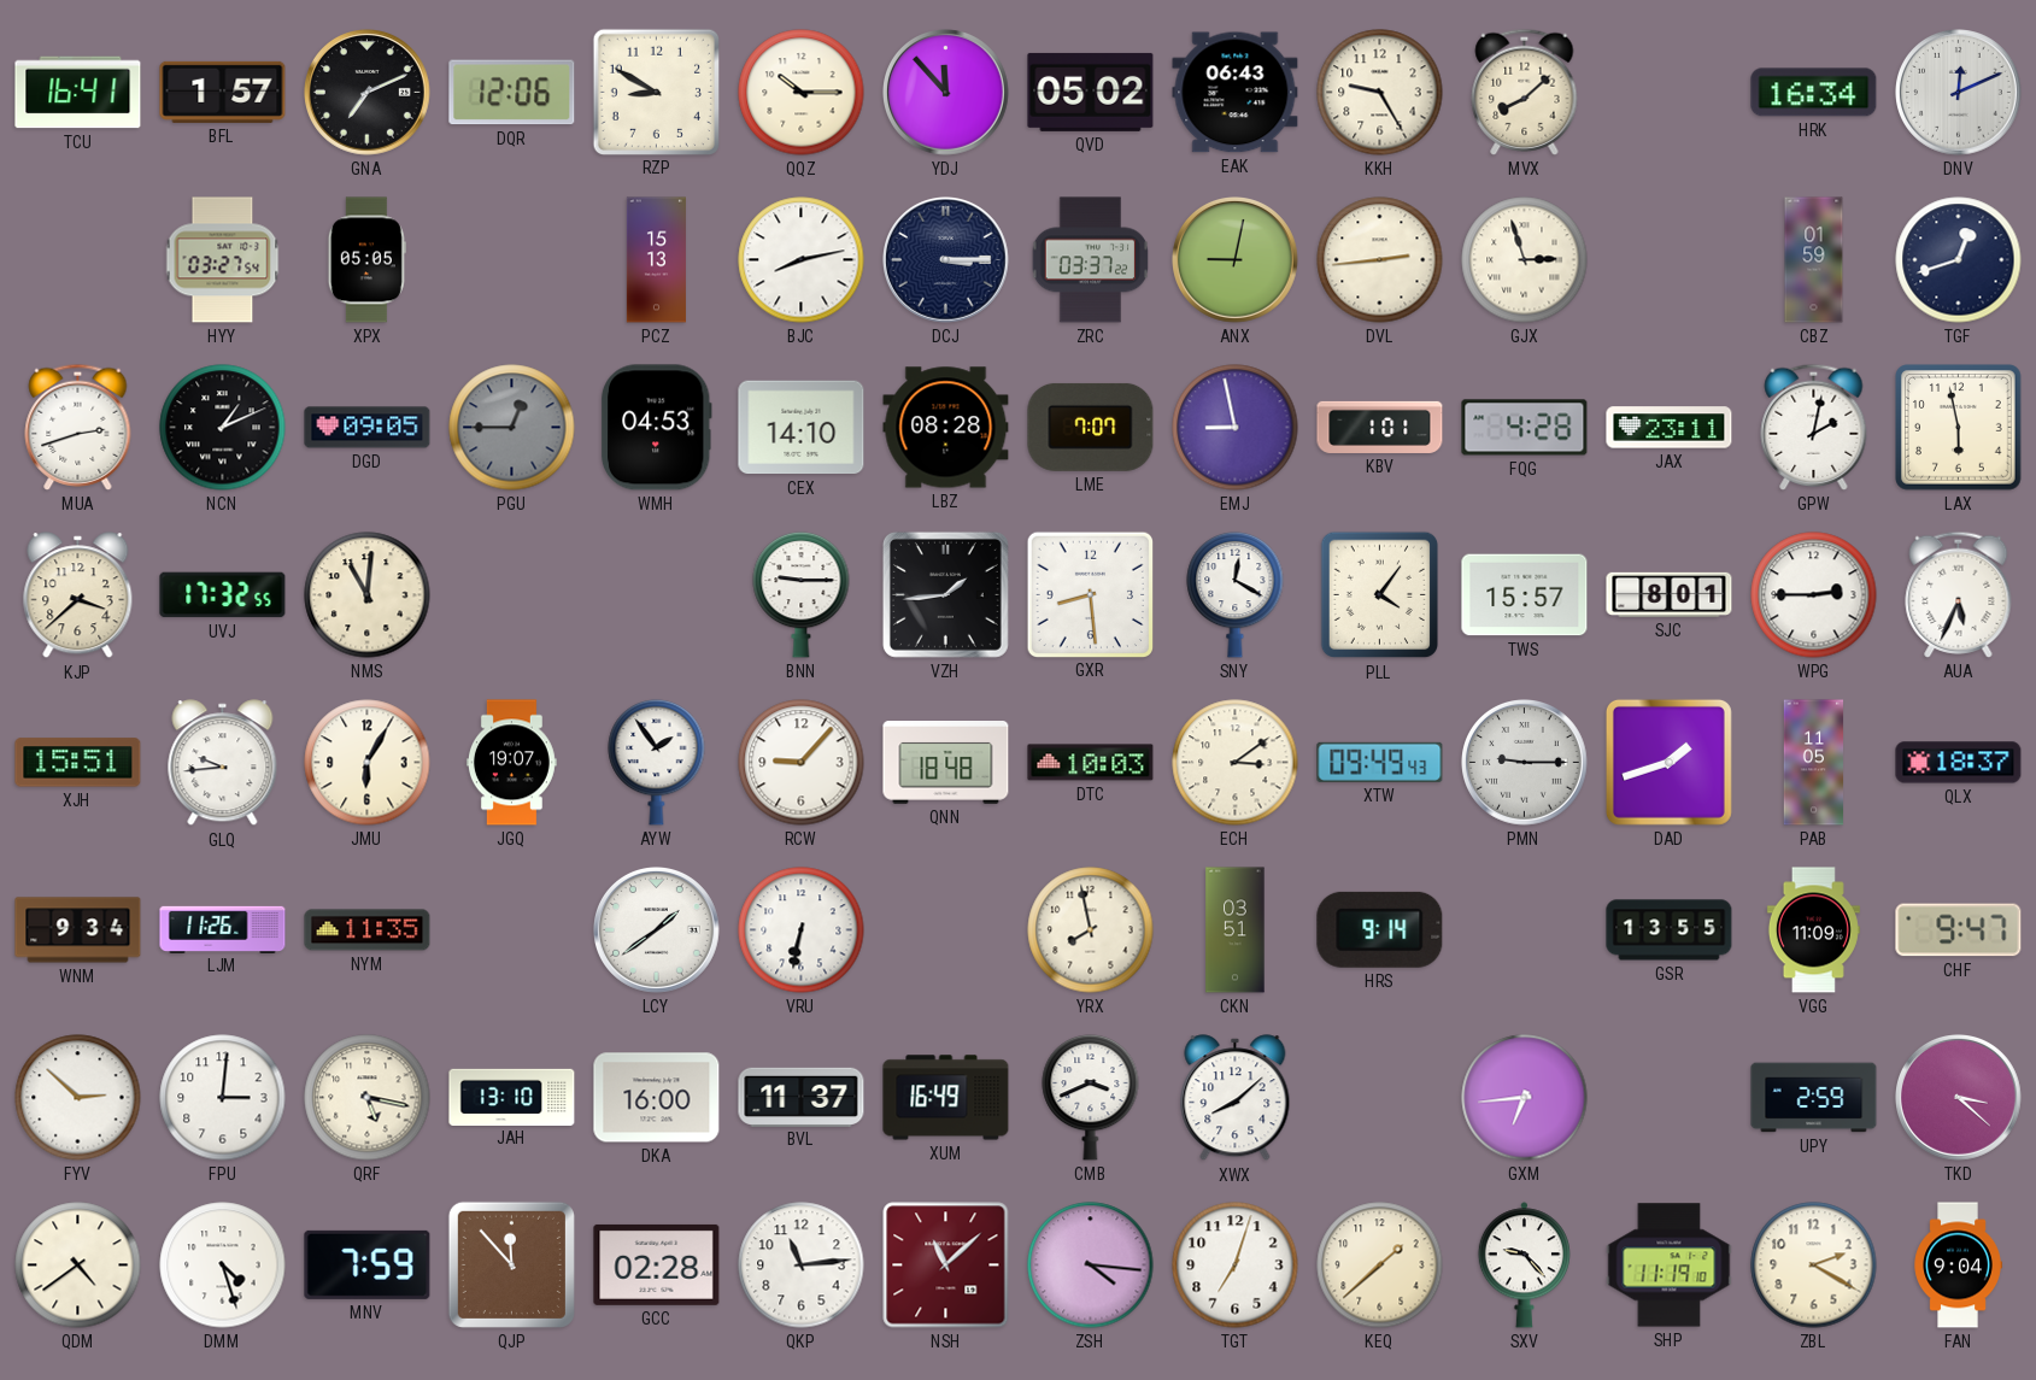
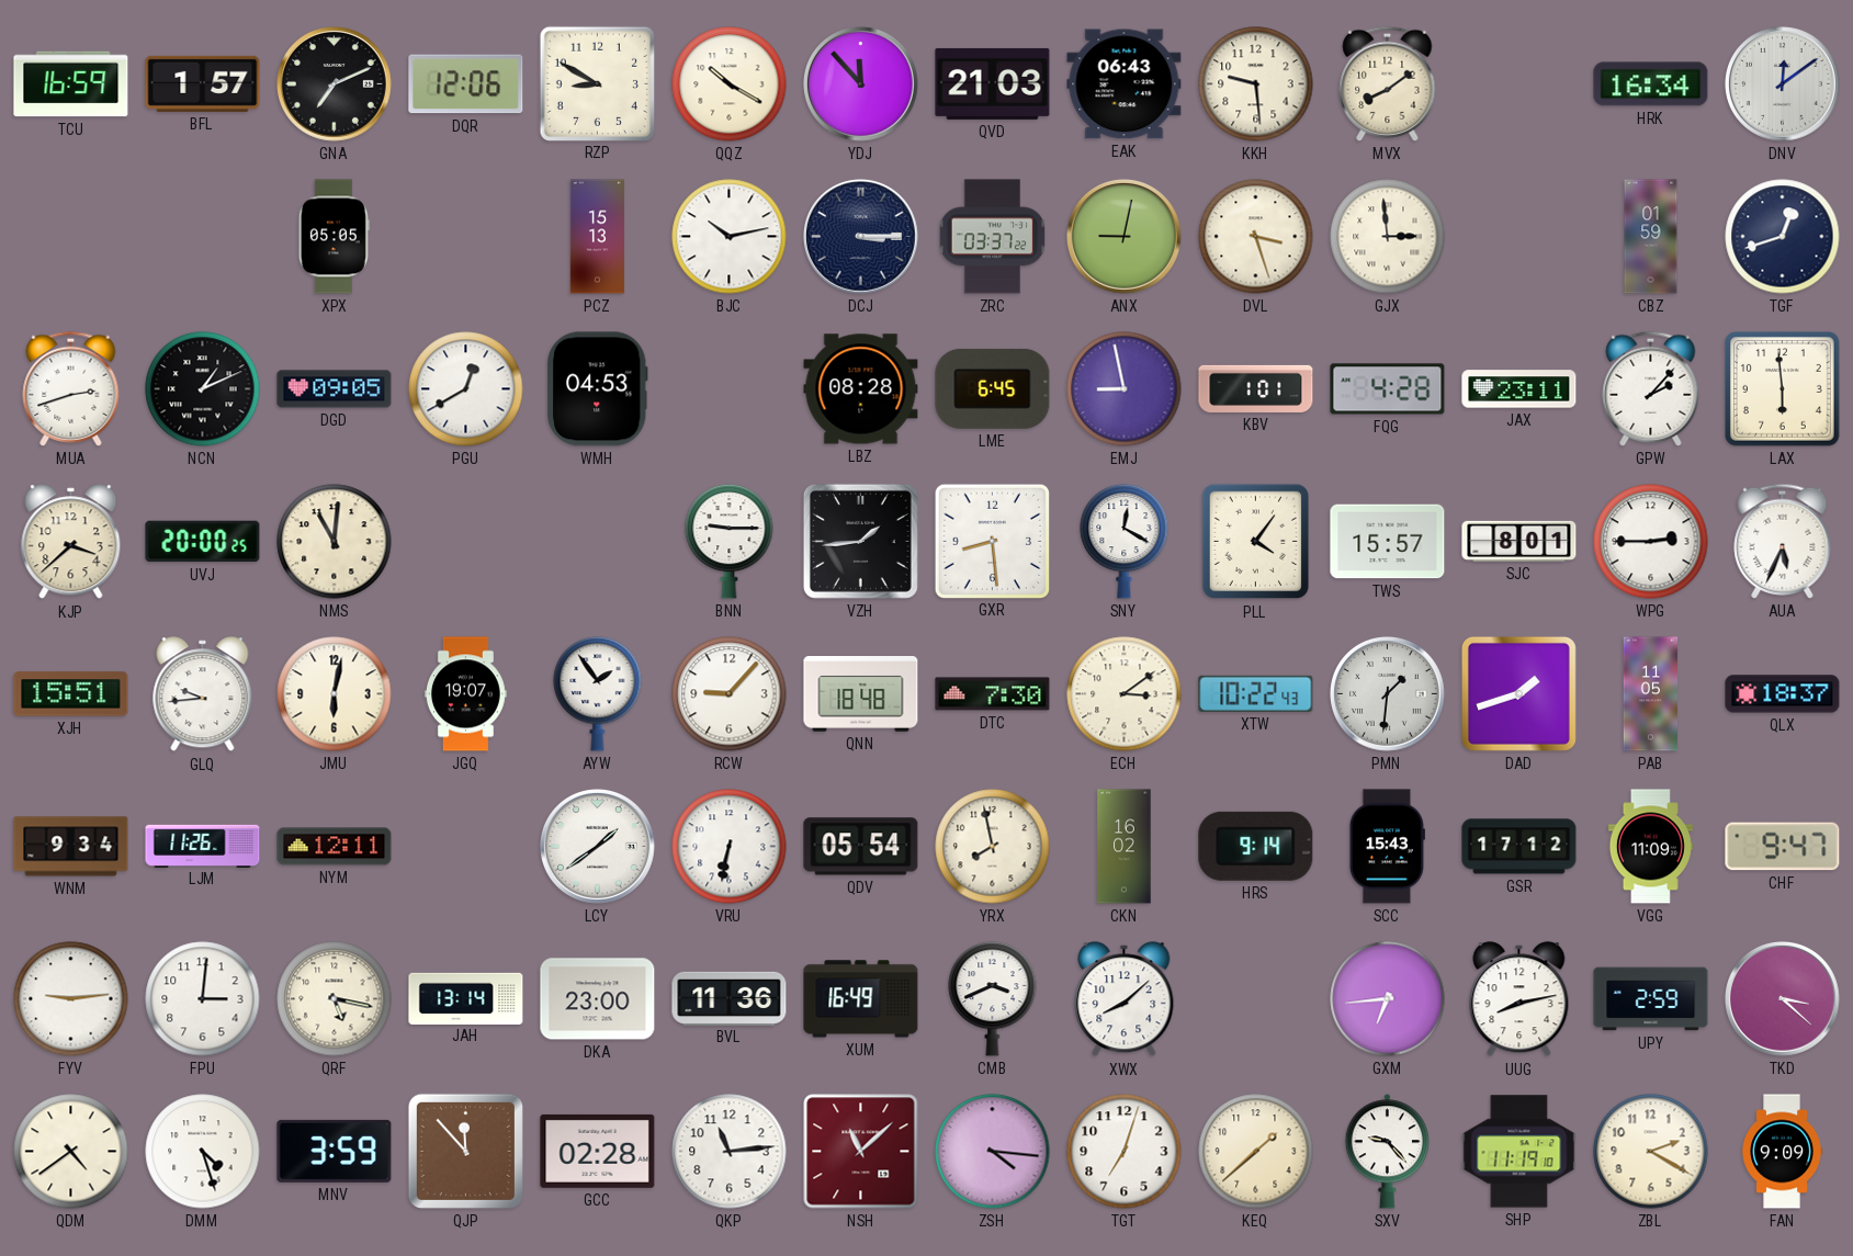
TCU: 16:41 -> 16:59 (71, 84)
QQZ: 10:15 -> 10:20 (730, 84)
QVD: 05:02 -> 21:03 (993, 83)
KKH: 9:25 -> 9:29 (1256, 84)
MVX: 8:08 -> 8:09 (1388, 83)
DNV: 12:11 -> 12:09 (1783, 84)
HYY: 03:27 -> none (223, 260)
BJC: 8:13 -> 10:13 (730, 237)
DVL: 2:44 -> 3:27 (1256, 237)
GJX: 2:57 -> 2:59 (1388, 237)
PGU: 12:45 -> 12:40 (466, 389)
PGU dial: grey -> white (466, 389)
CEX: 14:10 -> none (802, 428)
LME: 7:07 -> 6:45 (993, 388)
GPW: 2:02 -> 2:07 (1651, 388)
LAX: 5:58 -> 5:59 (1783, 389)
UVJ: 17:32 -> 20:00 (203, 542)
JMU: 6:05 -> 6:02 (335, 694)
DTC: 10:03 -> 7:30 (993, 694)
XTW: 09:49 -> 10:22 (1256, 693)
PMN: 9:15 -> 1:31 (1388, 694)
NYM: 11:35 -> 12:11 (335, 847)
QDV: none -> 05:54 (861, 847)
CKN: 03:51 -> 16:02 (1125, 847)
SCC: none -> 15:43 (1387, 847)
GSR: 13:55 -> 17:12 (1519, 847)
FYV: 2:52 -> 9:14 (71, 999)
JAH: 13:10 -> 13:14 (466, 998)
DKA: 16:00 -> 23:00 (598, 999)
BVL: 11:37 -> 11:36 (730, 998)
UUG: none -> 8:13 (1519, 999)
MNV: 7:59 -> 3:59 (335, 1151)
FAN: 9:04 -> 9:09 (1782, 1152)
